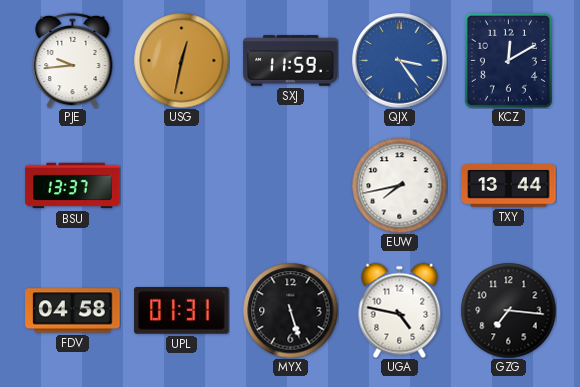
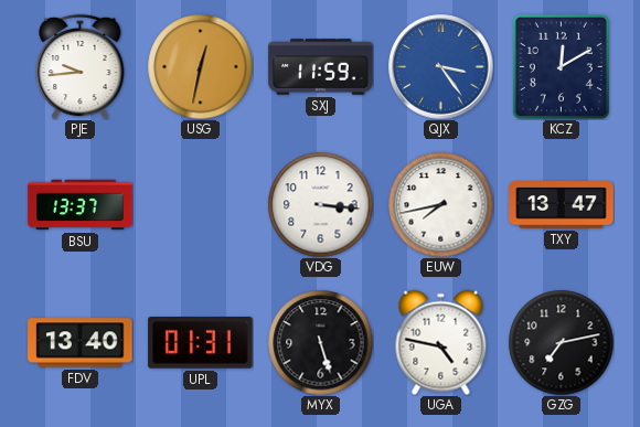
VDG: none -> 3:16 (320, 204)
TXY: 13:44 -> 13:47 (562, 205)
FDV: 04:58 -> 13:40 (81, 343)
GZG: 7:16 -> 7:13 (561, 342)
